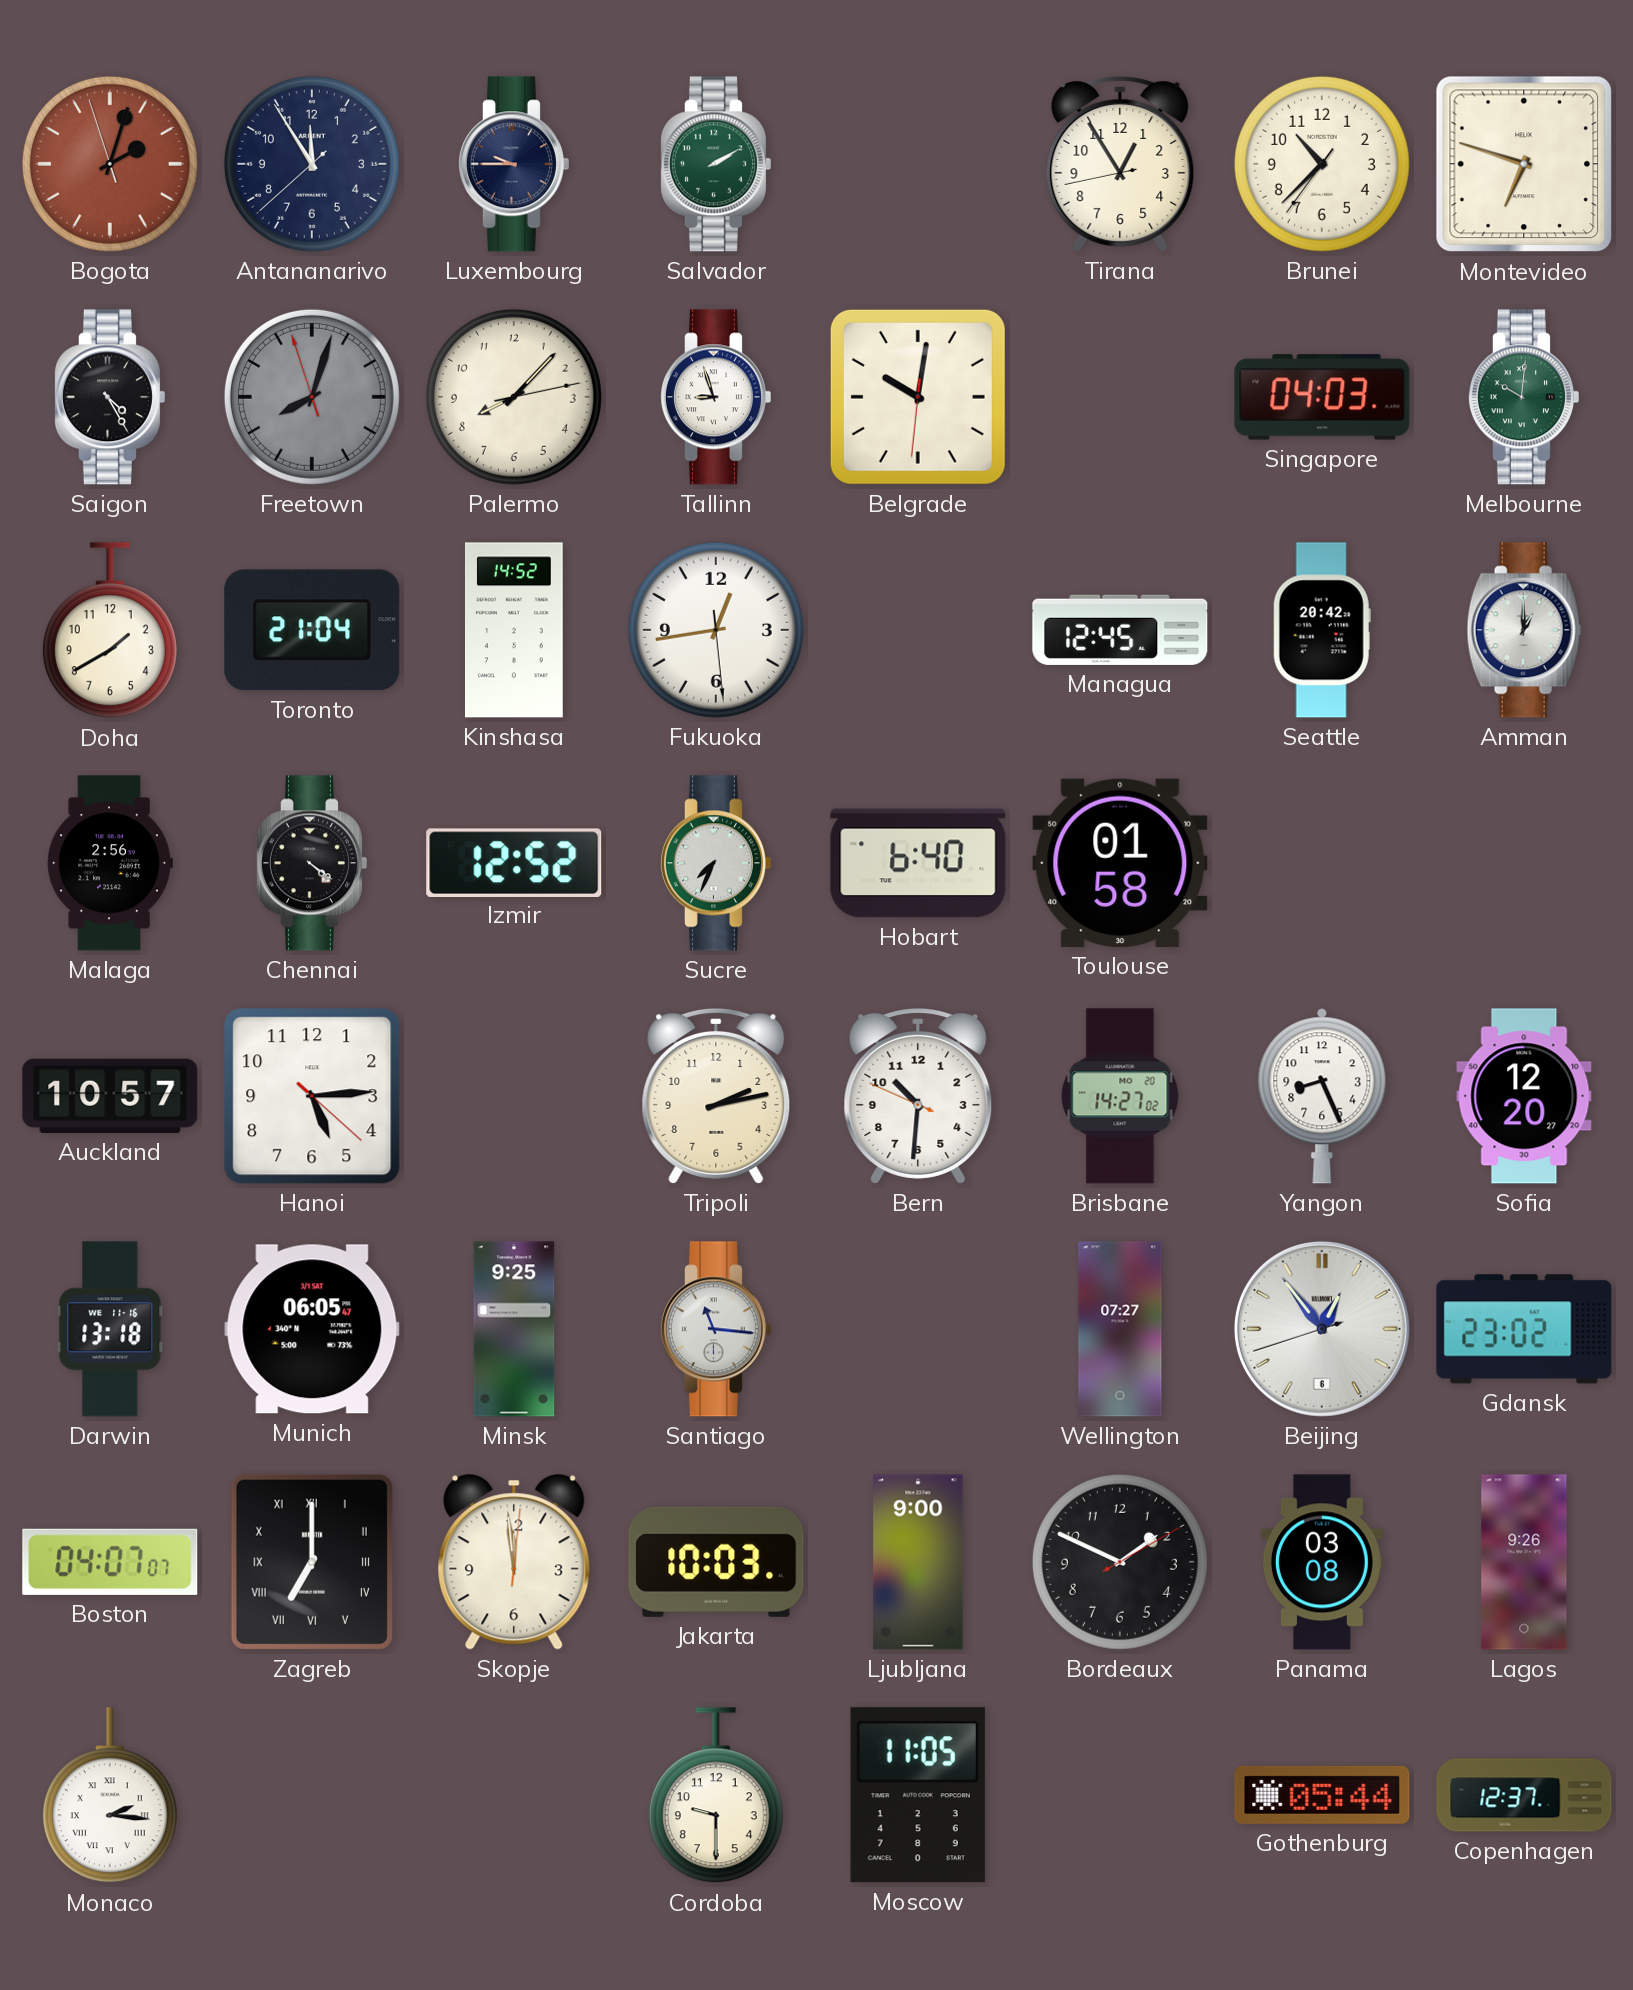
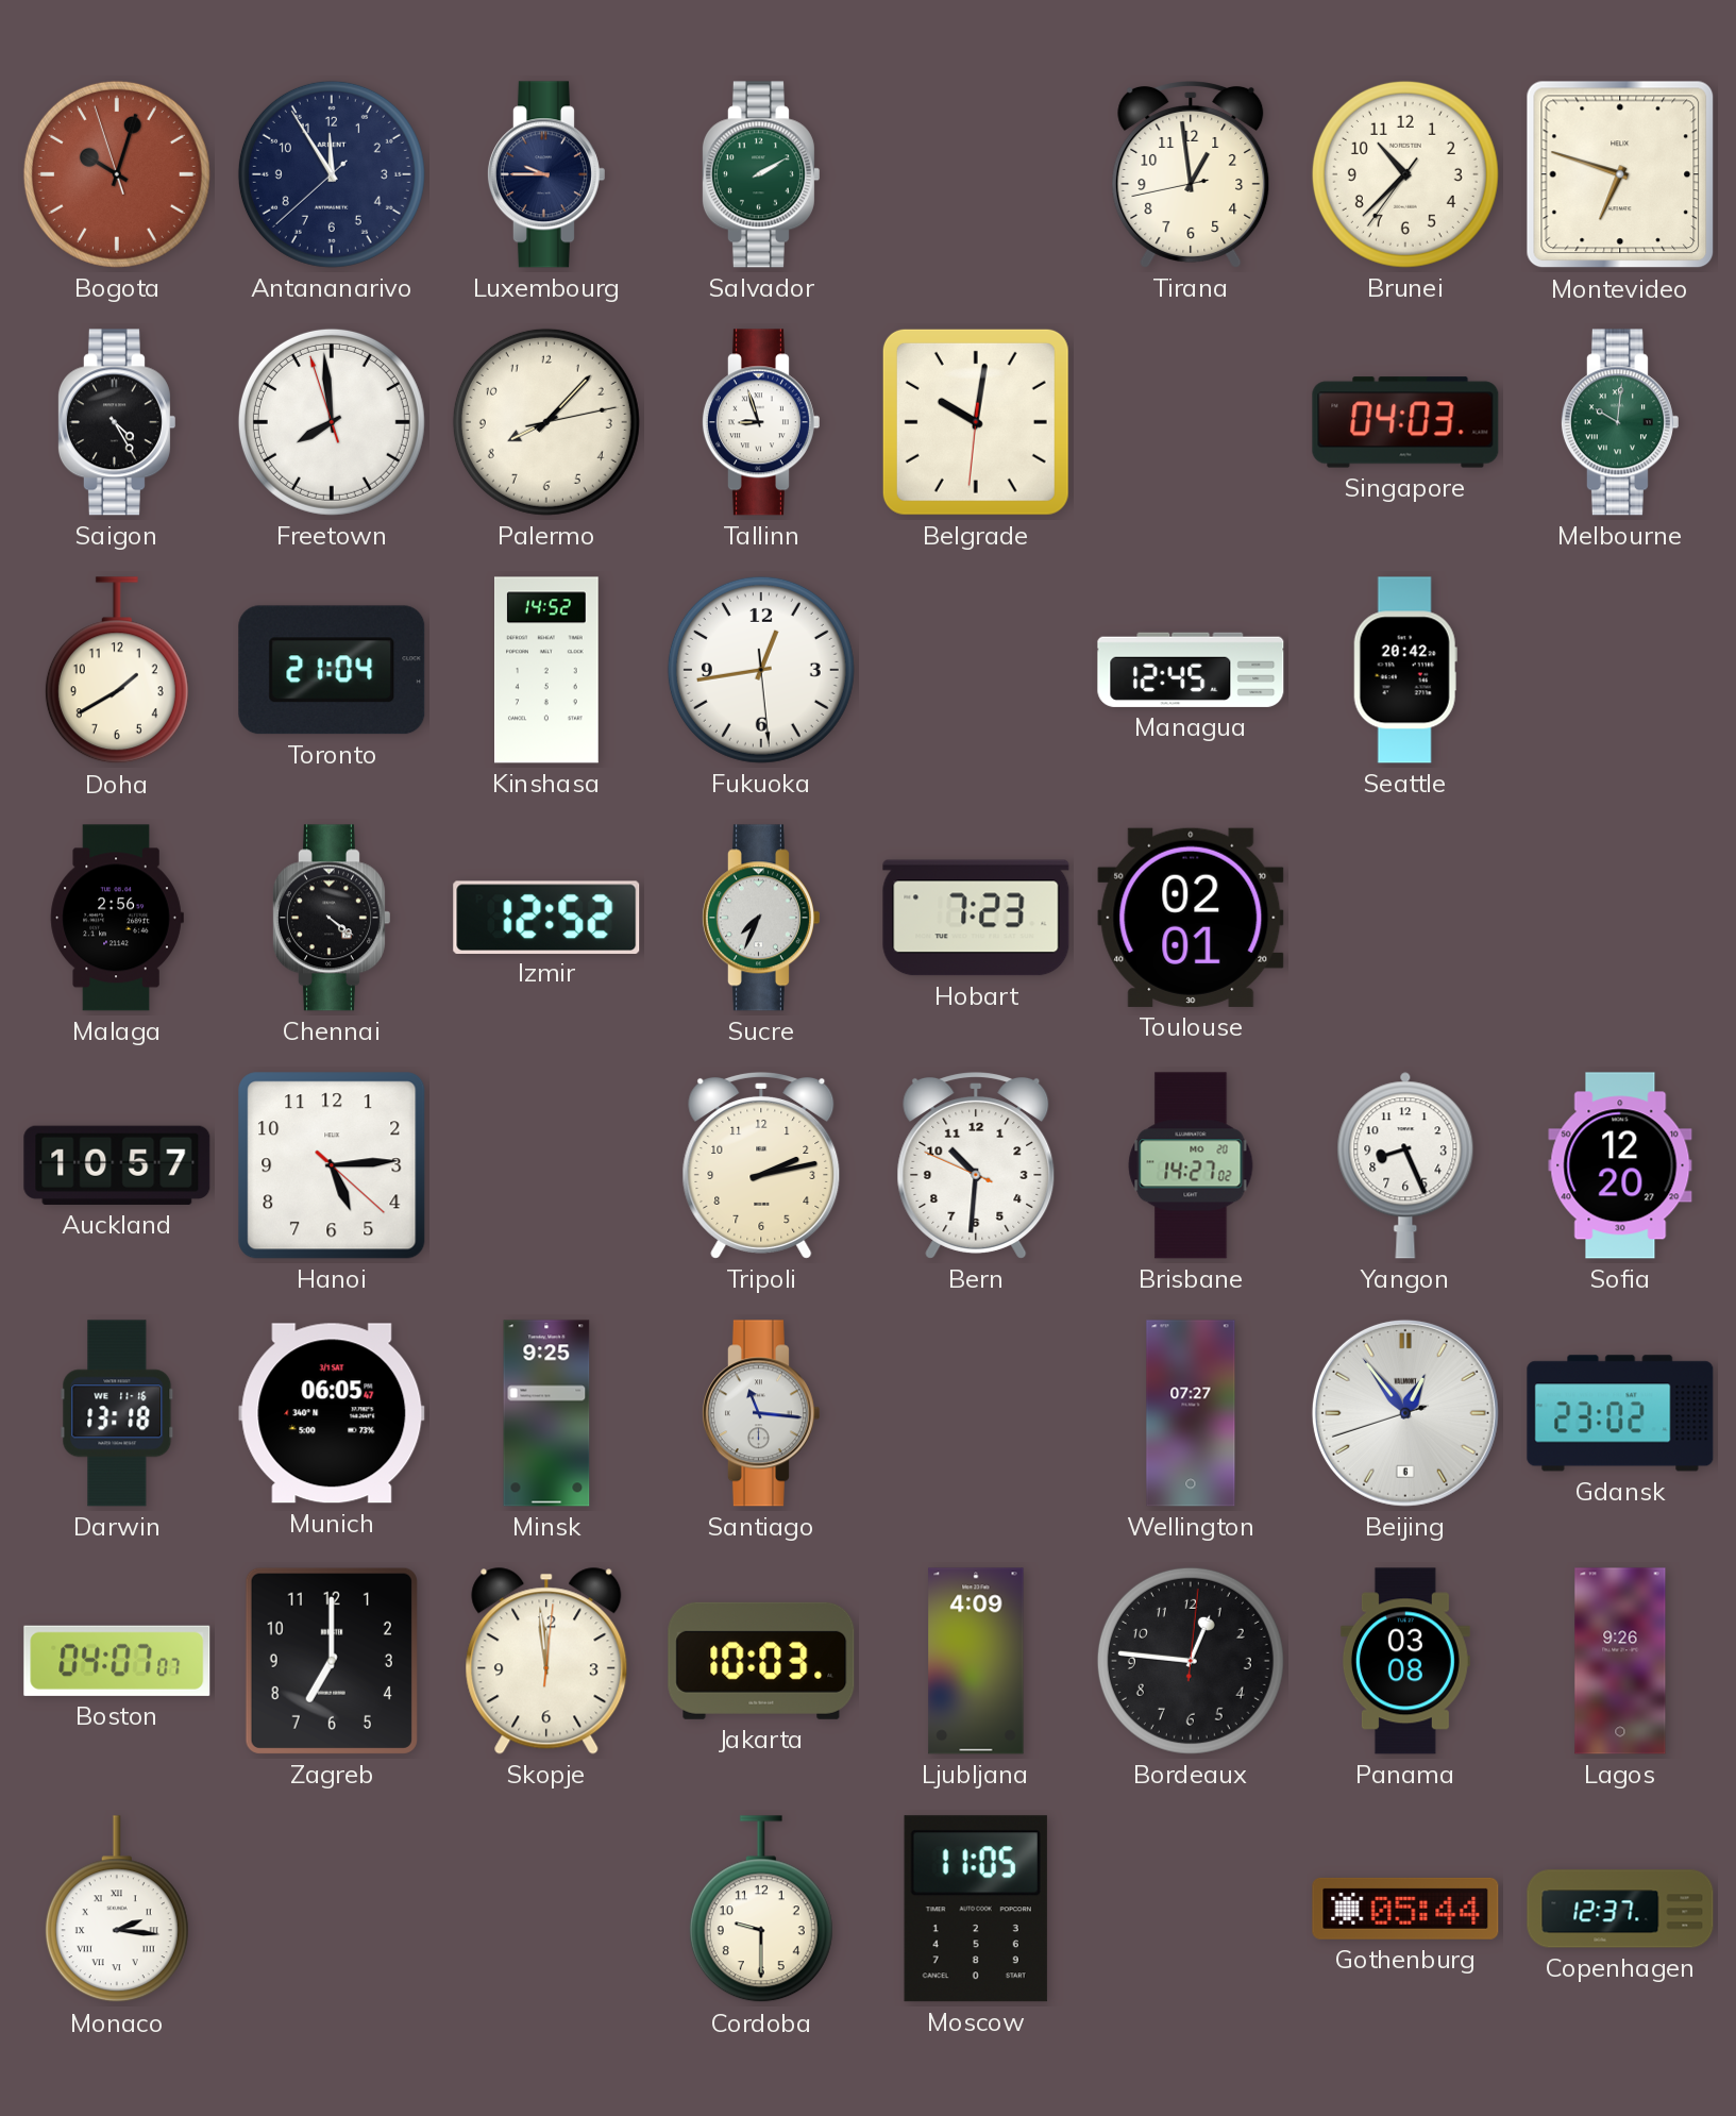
Bogota: 2:02 -> 10:02 (117, 174)
Tirana: 12:54 -> 12:58 (1191, 175)
Freetown: 8:02 -> 7:58 (332, 422)
Freetown dial: grey -> white (332, 422)
Amman: 1:00 -> none (1524, 630)
Hobart: 6:40 -> 7:23 (976, 918)
Toulouse: 01:58 -> 02:01 (1191, 918)
Zagreb numerals: Roman -> Arabic (332, 1661)
Ljubljana: 9:00 -> 4:09 (976, 1661)
Bordeaux: 1:49 -> 12:46 (1191, 1661)
